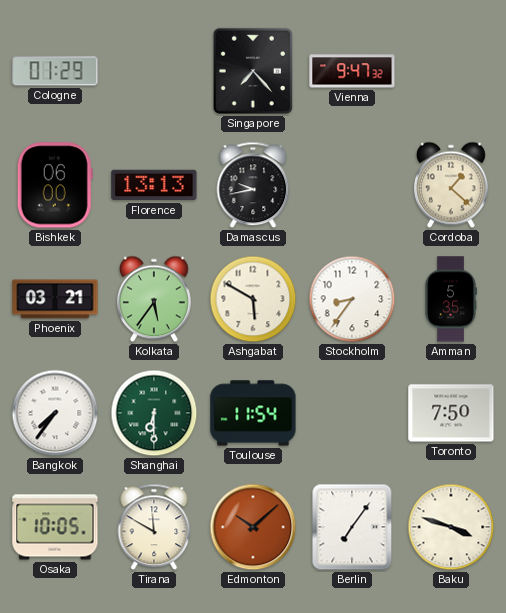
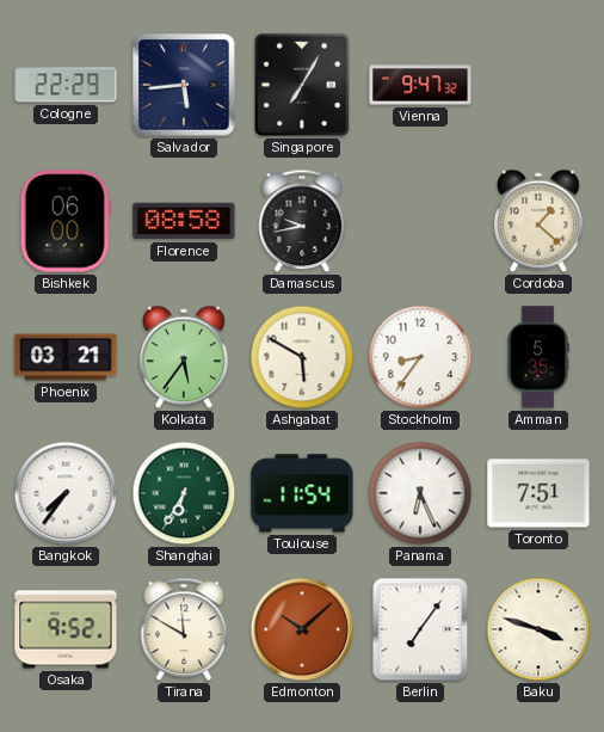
Cologne: 01:29 -> 22:29 (66, 85)
Salvador: none -> 5:44 (184, 85)
Singapore: 7:23 -> 7:05 (302, 85)
Florence: 13:13 -> 08:58 (184, 221)
Shanghai: 6:30 -> 6:35 (184, 493)
Panama: none -> 6:26 (420, 493)
Toronto: 7:50 -> 7:51 (538, 493)
Osaka: 10:05 -> 9:52 (66, 629)
